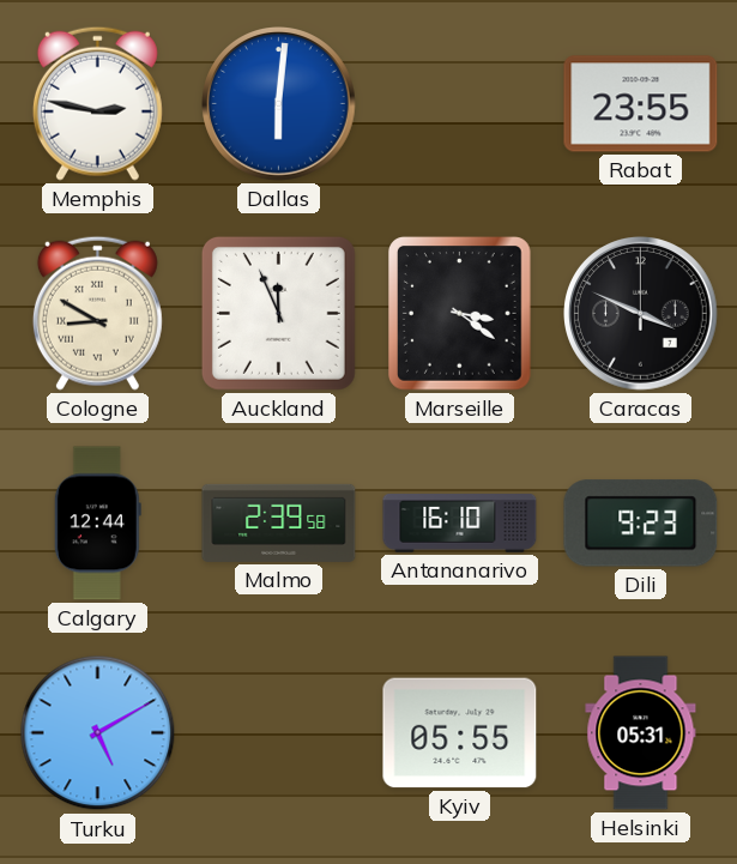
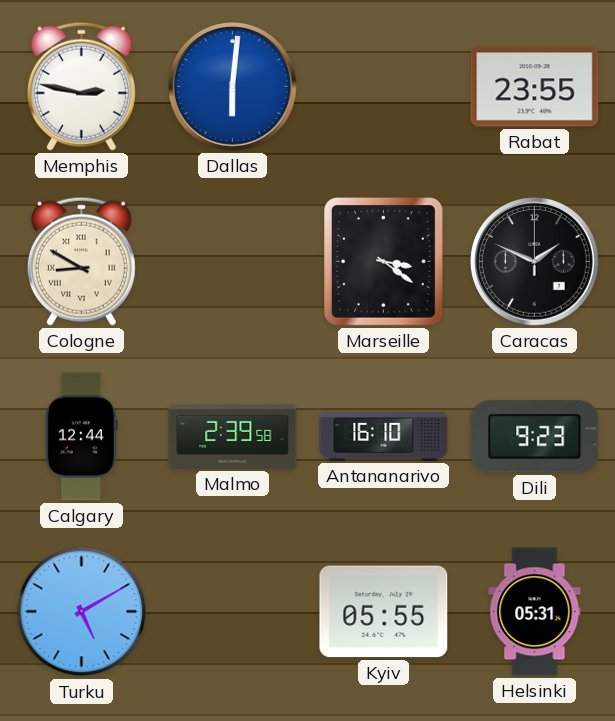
Auckland: 11:56 -> none (278, 313)
Caracas: 3:49 -> 1:49 (535, 262)
